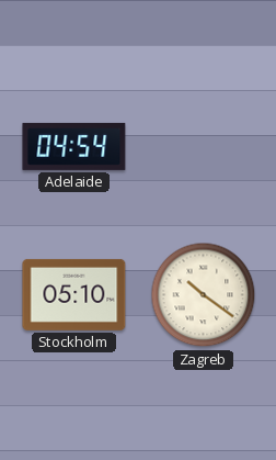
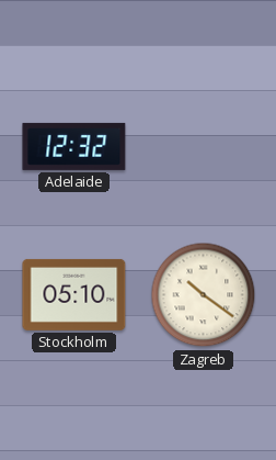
Adelaide: 04:54 -> 12:32 (74, 146)
